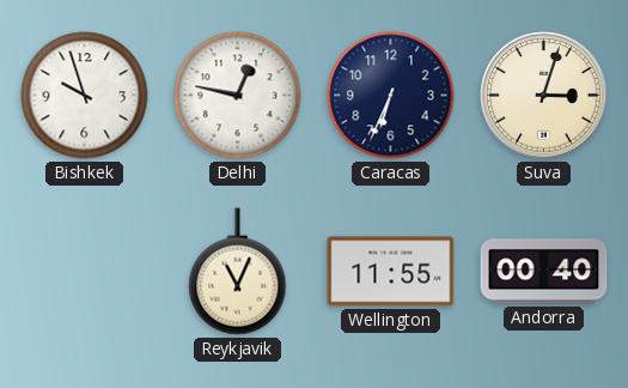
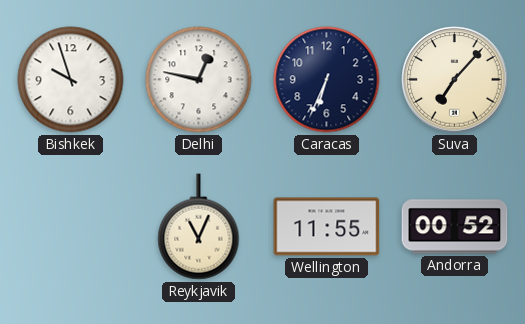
Suva: 3:03 -> 7:07 (455, 80)
Andorra: 00:40 -> 00:52 (455, 227)
